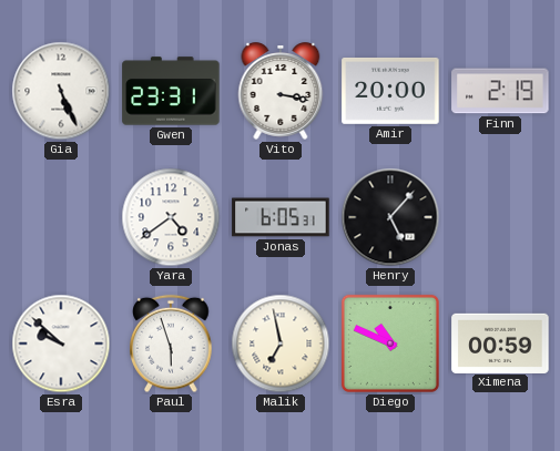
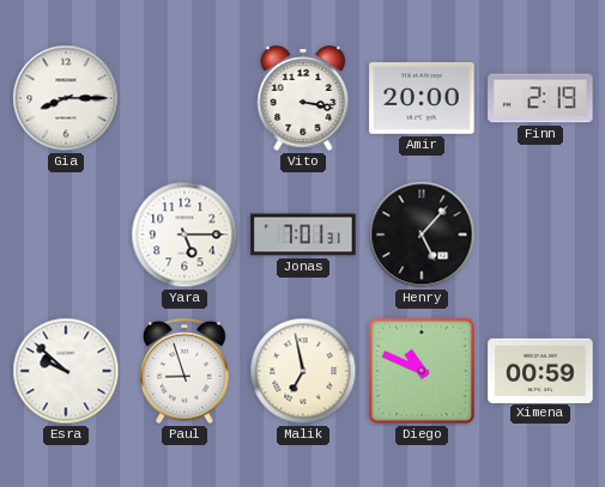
Gia: 5:26 -> 8:15 (66, 98)
Gwen: 23:31 -> none (171, 91)
Yara: 4:39 -> 5:15 (184, 235)
Jonas: 6:05 -> 7:01 (303, 235)
Paul: 5:57 -> 8:57 (184, 371)
